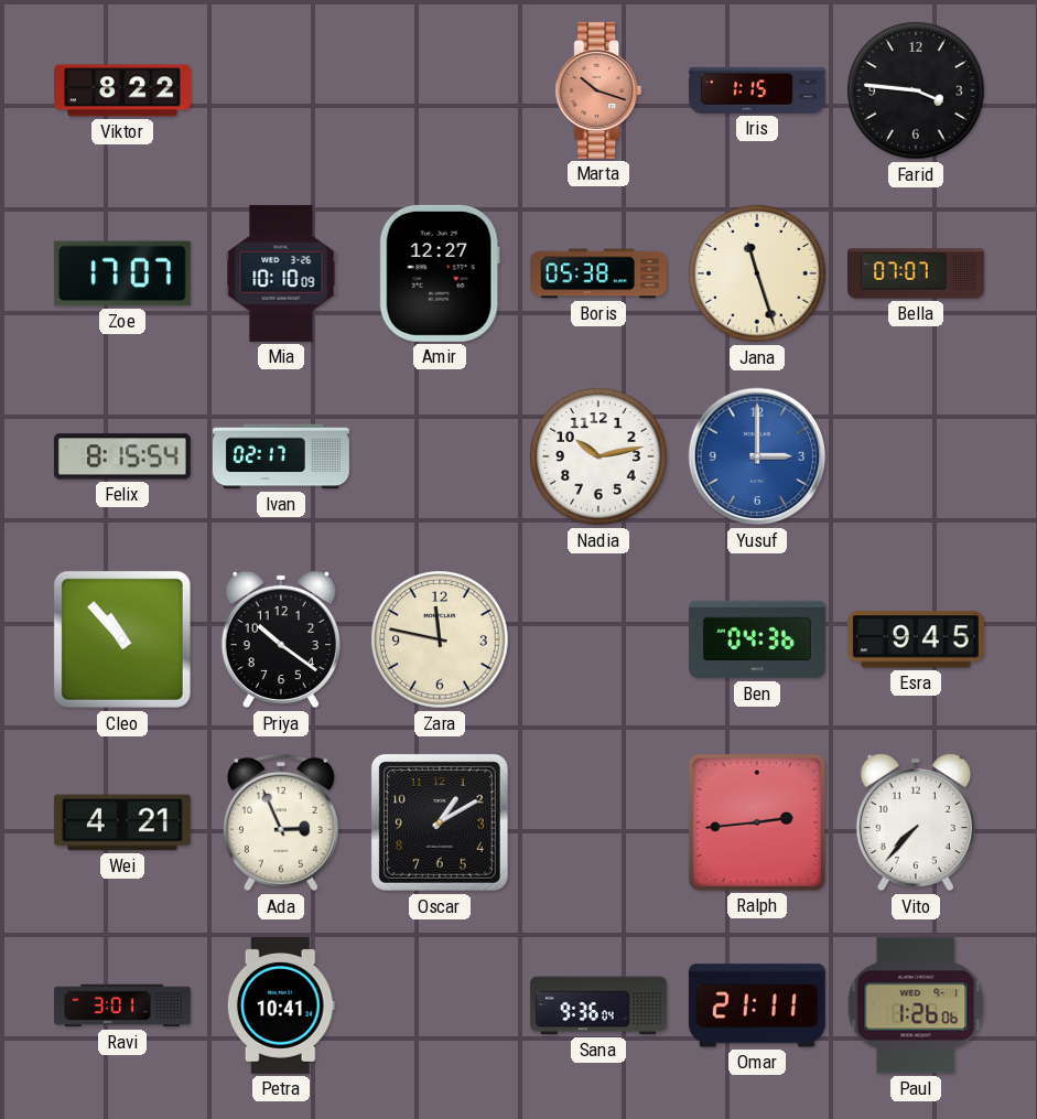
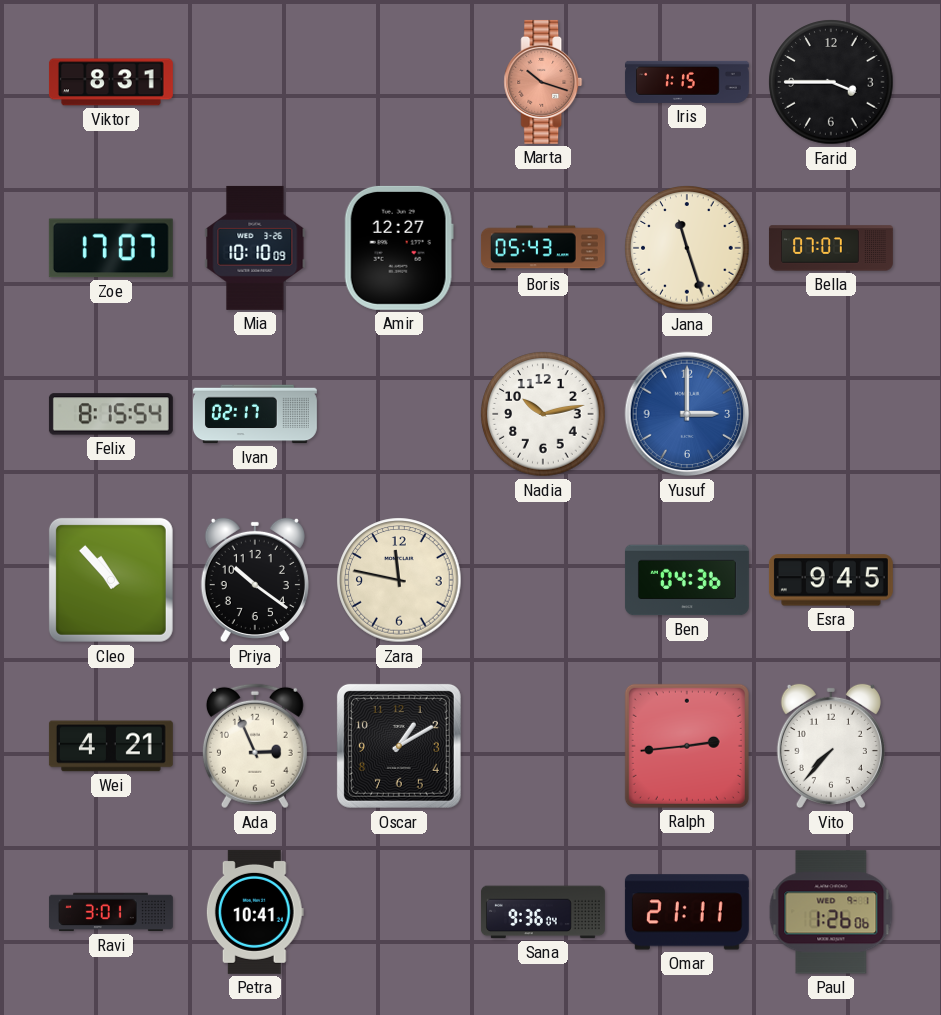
Viktor: 8:22 -> 8:31 (111, 82)
Farid: 3:46 -> 3:45 (831, 82)
Boris: 05:38 -> 05:43 (543, 248)
